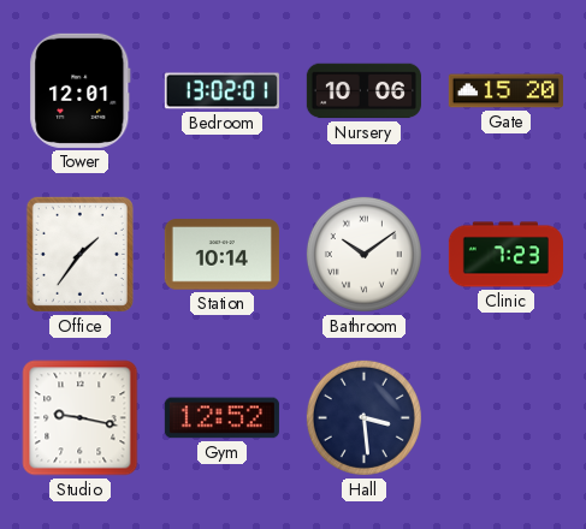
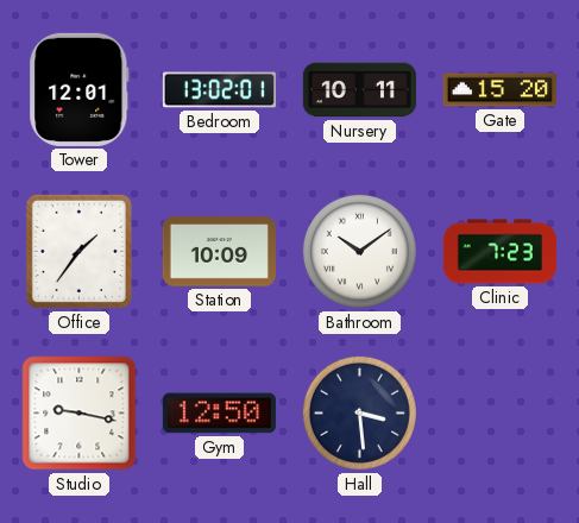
Nursery: 10:06 -> 10:11 (359, 90)
Station: 10:14 -> 10:09 (219, 252)
Gym: 12:52 -> 12:50 (219, 414)
